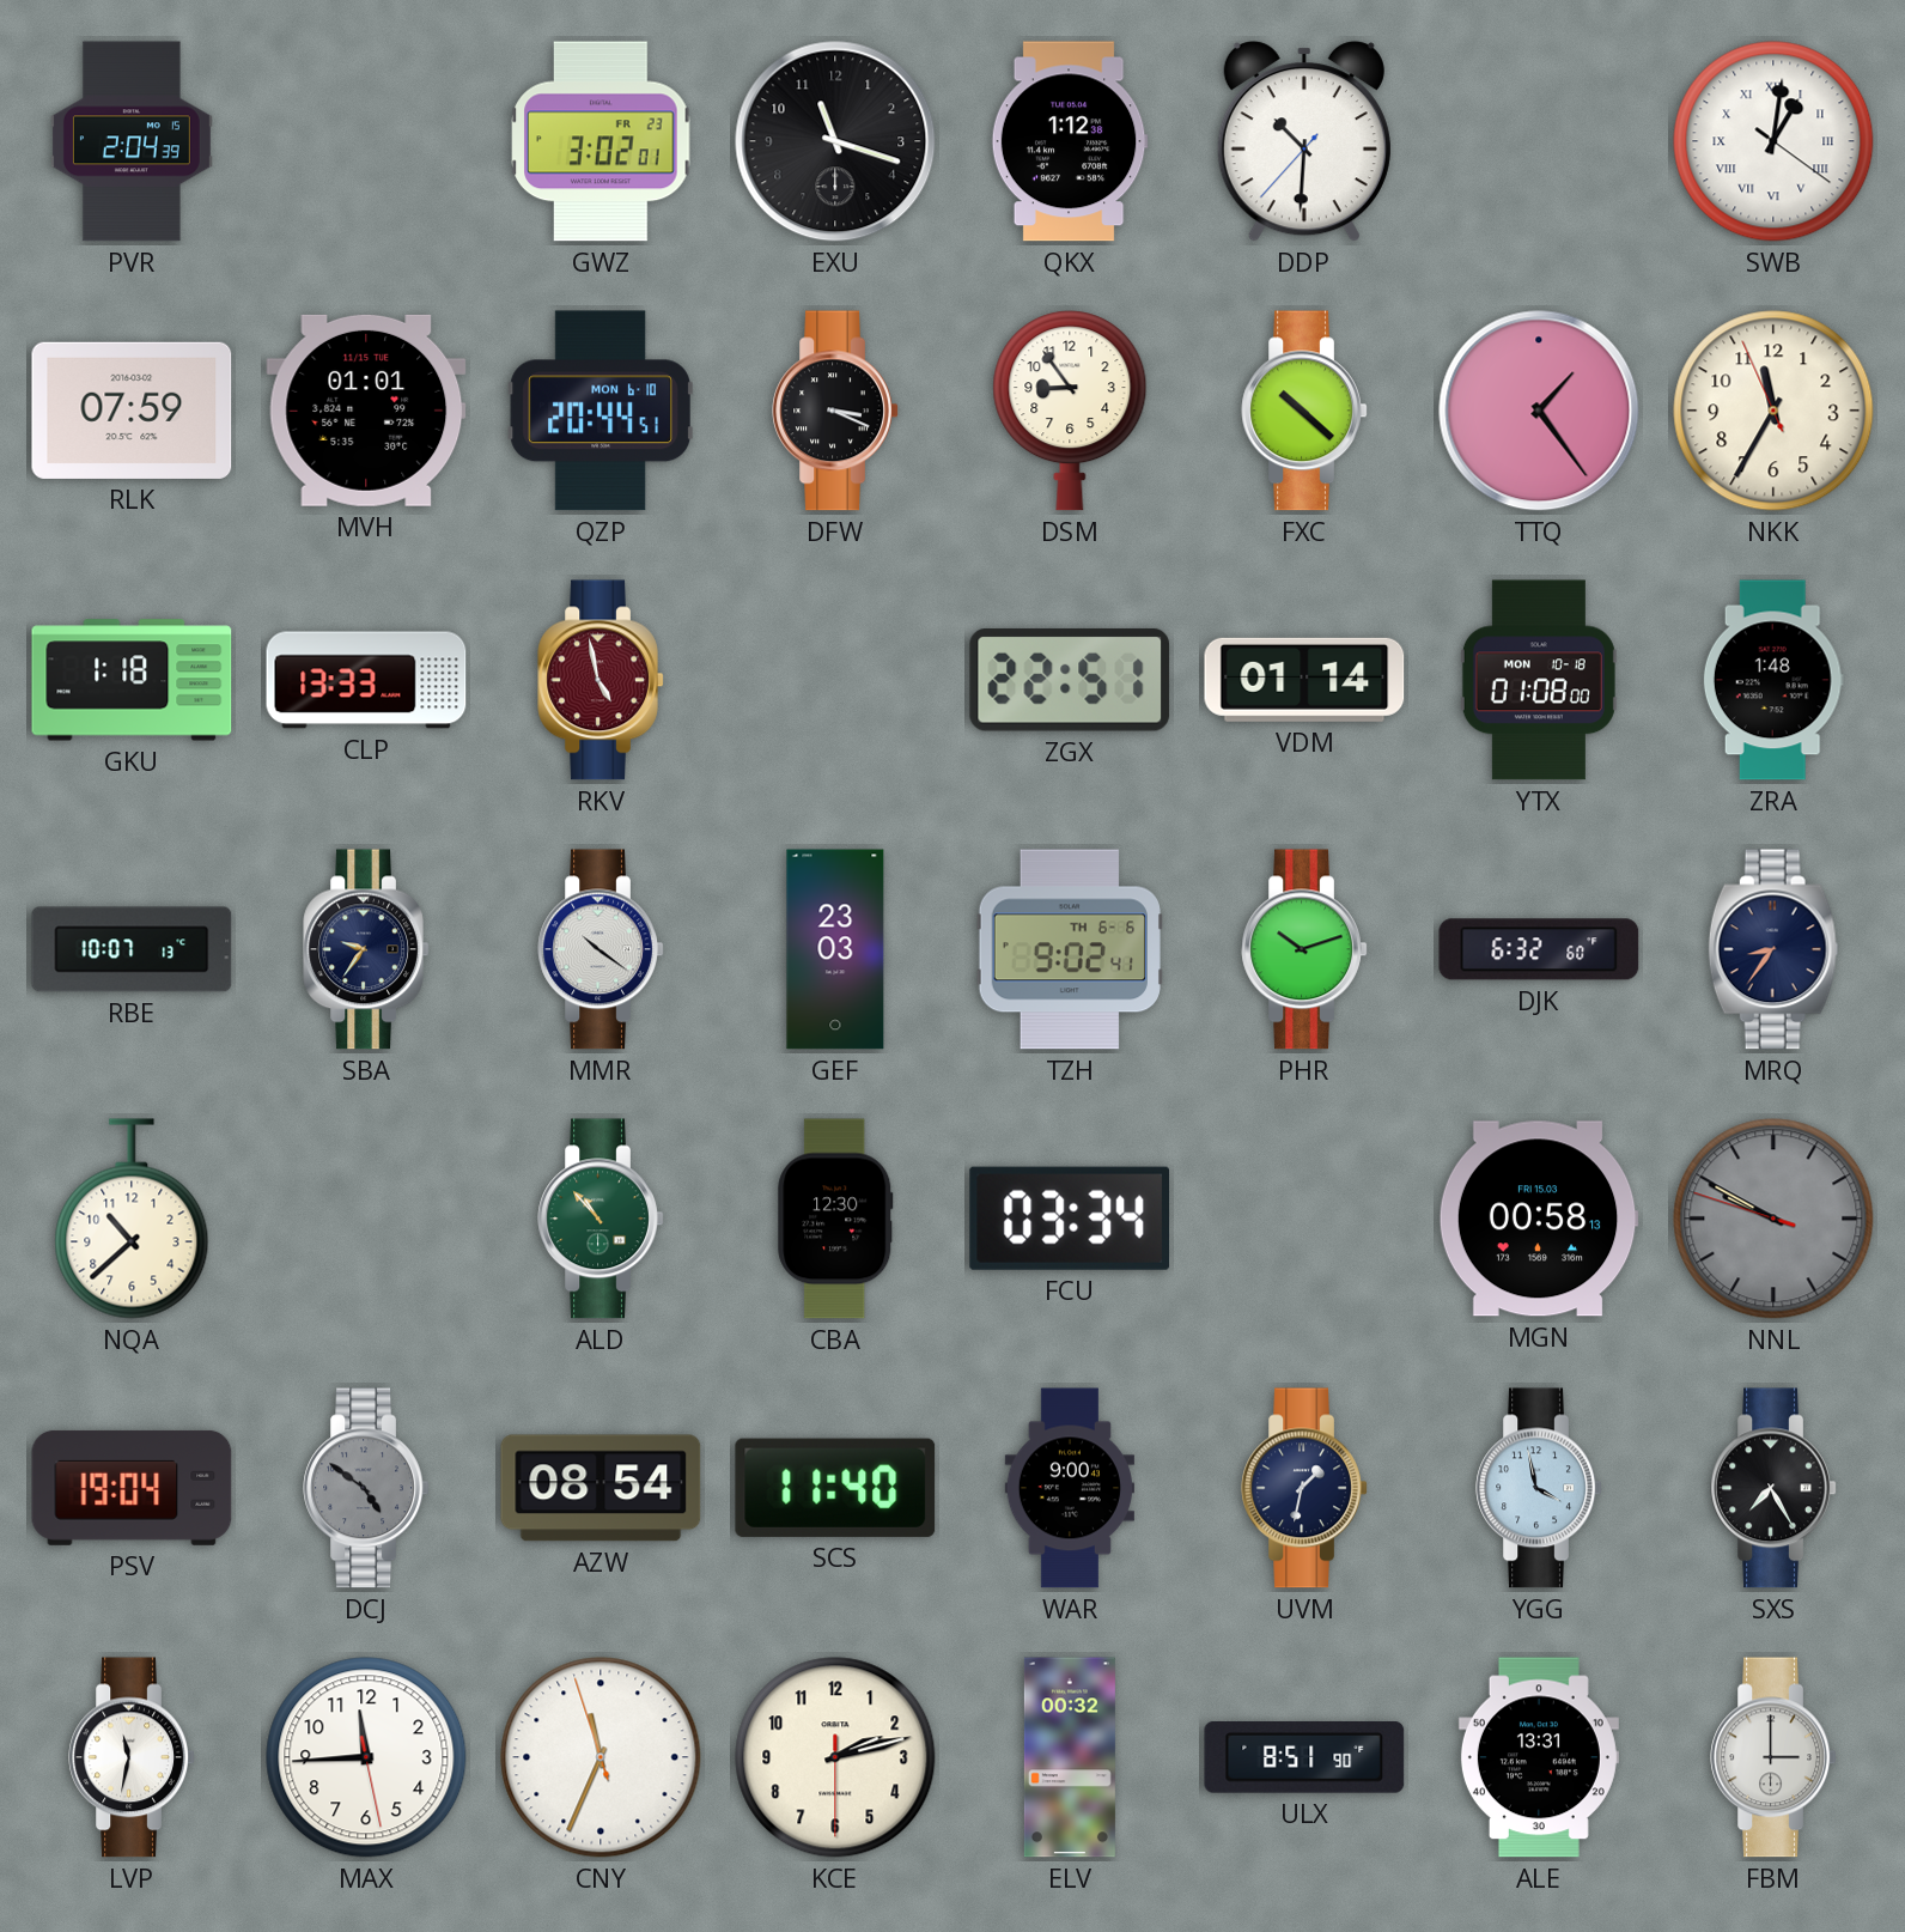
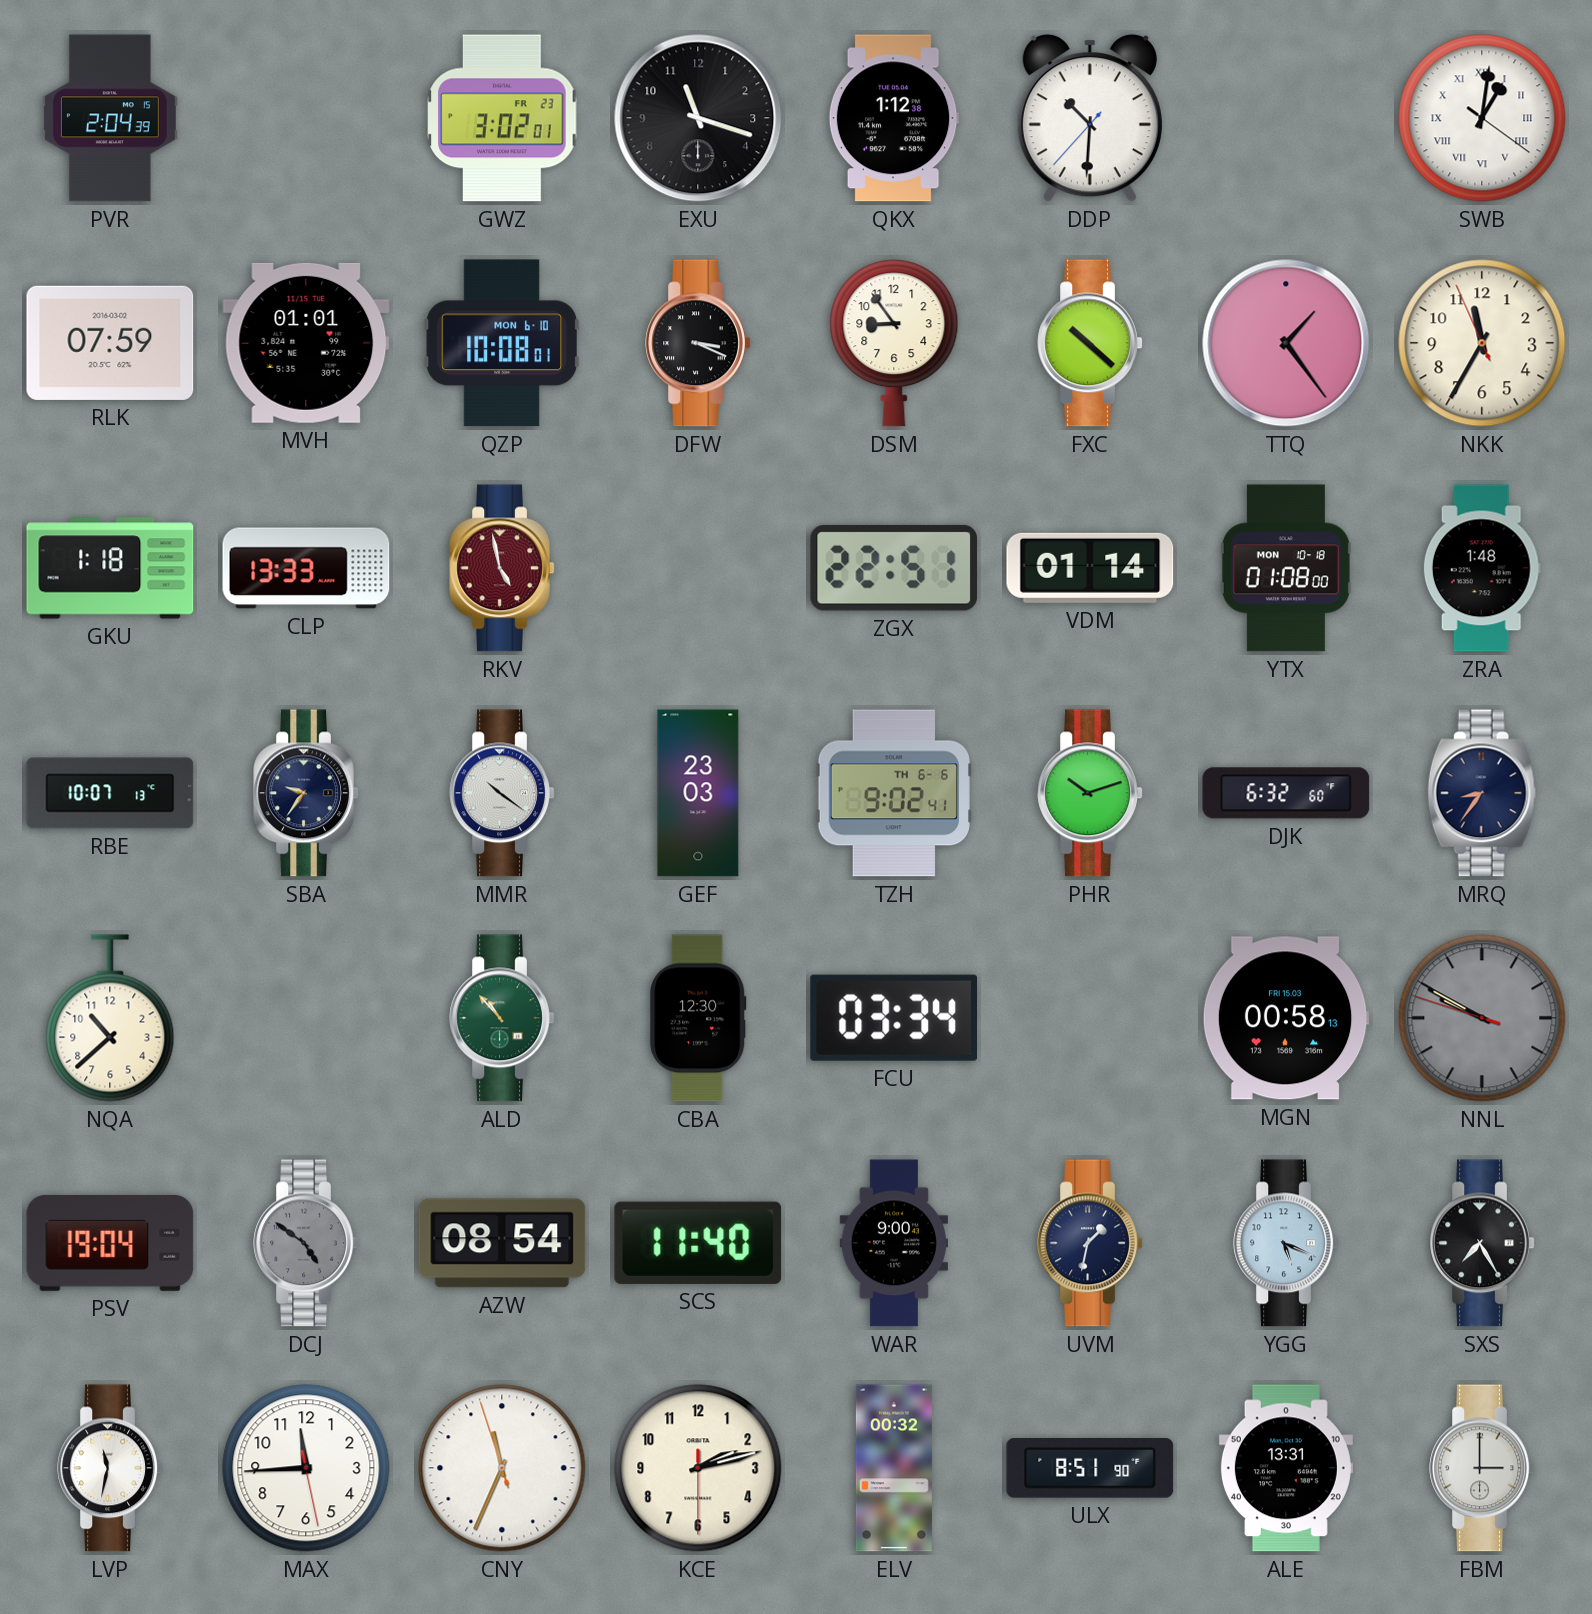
QZP: 20:44 -> 10:08 (502, 343)
YGG: 3:58 -> 5:19 (1286, 1243)
